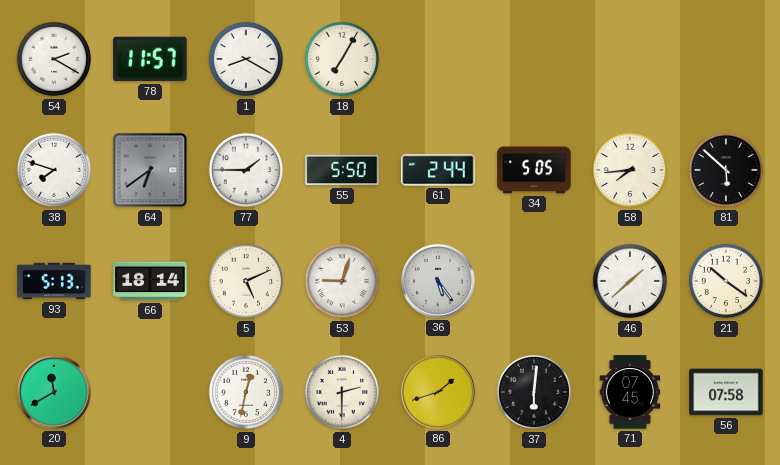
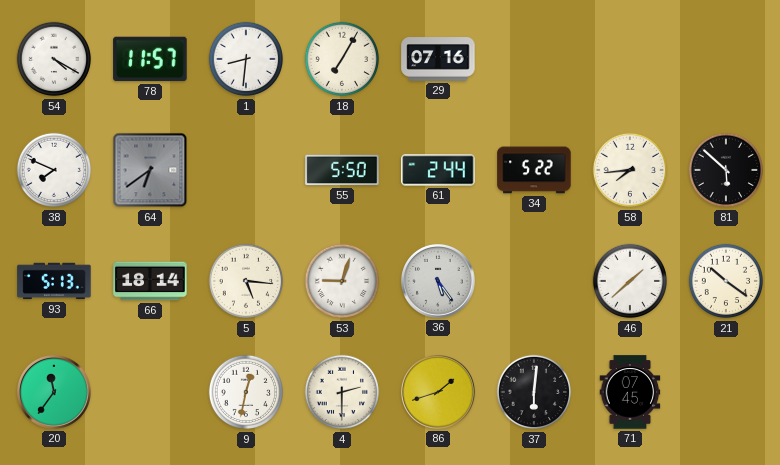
54: 2:20 -> 4:20 (54, 59)
1: 8:20 -> 8:31 (246, 59)
29: none -> 07:16 (438, 59)
38: 7:48 -> 7:49 (54, 170)
77: 1:45 -> none (246, 170)
34: 5:05 -> 5:22 (534, 170)
5: 5:11 -> 5:16 (246, 281)
20: 11:40 -> 11:36 (55, 393)
56: 07:58 -> none (726, 392)
